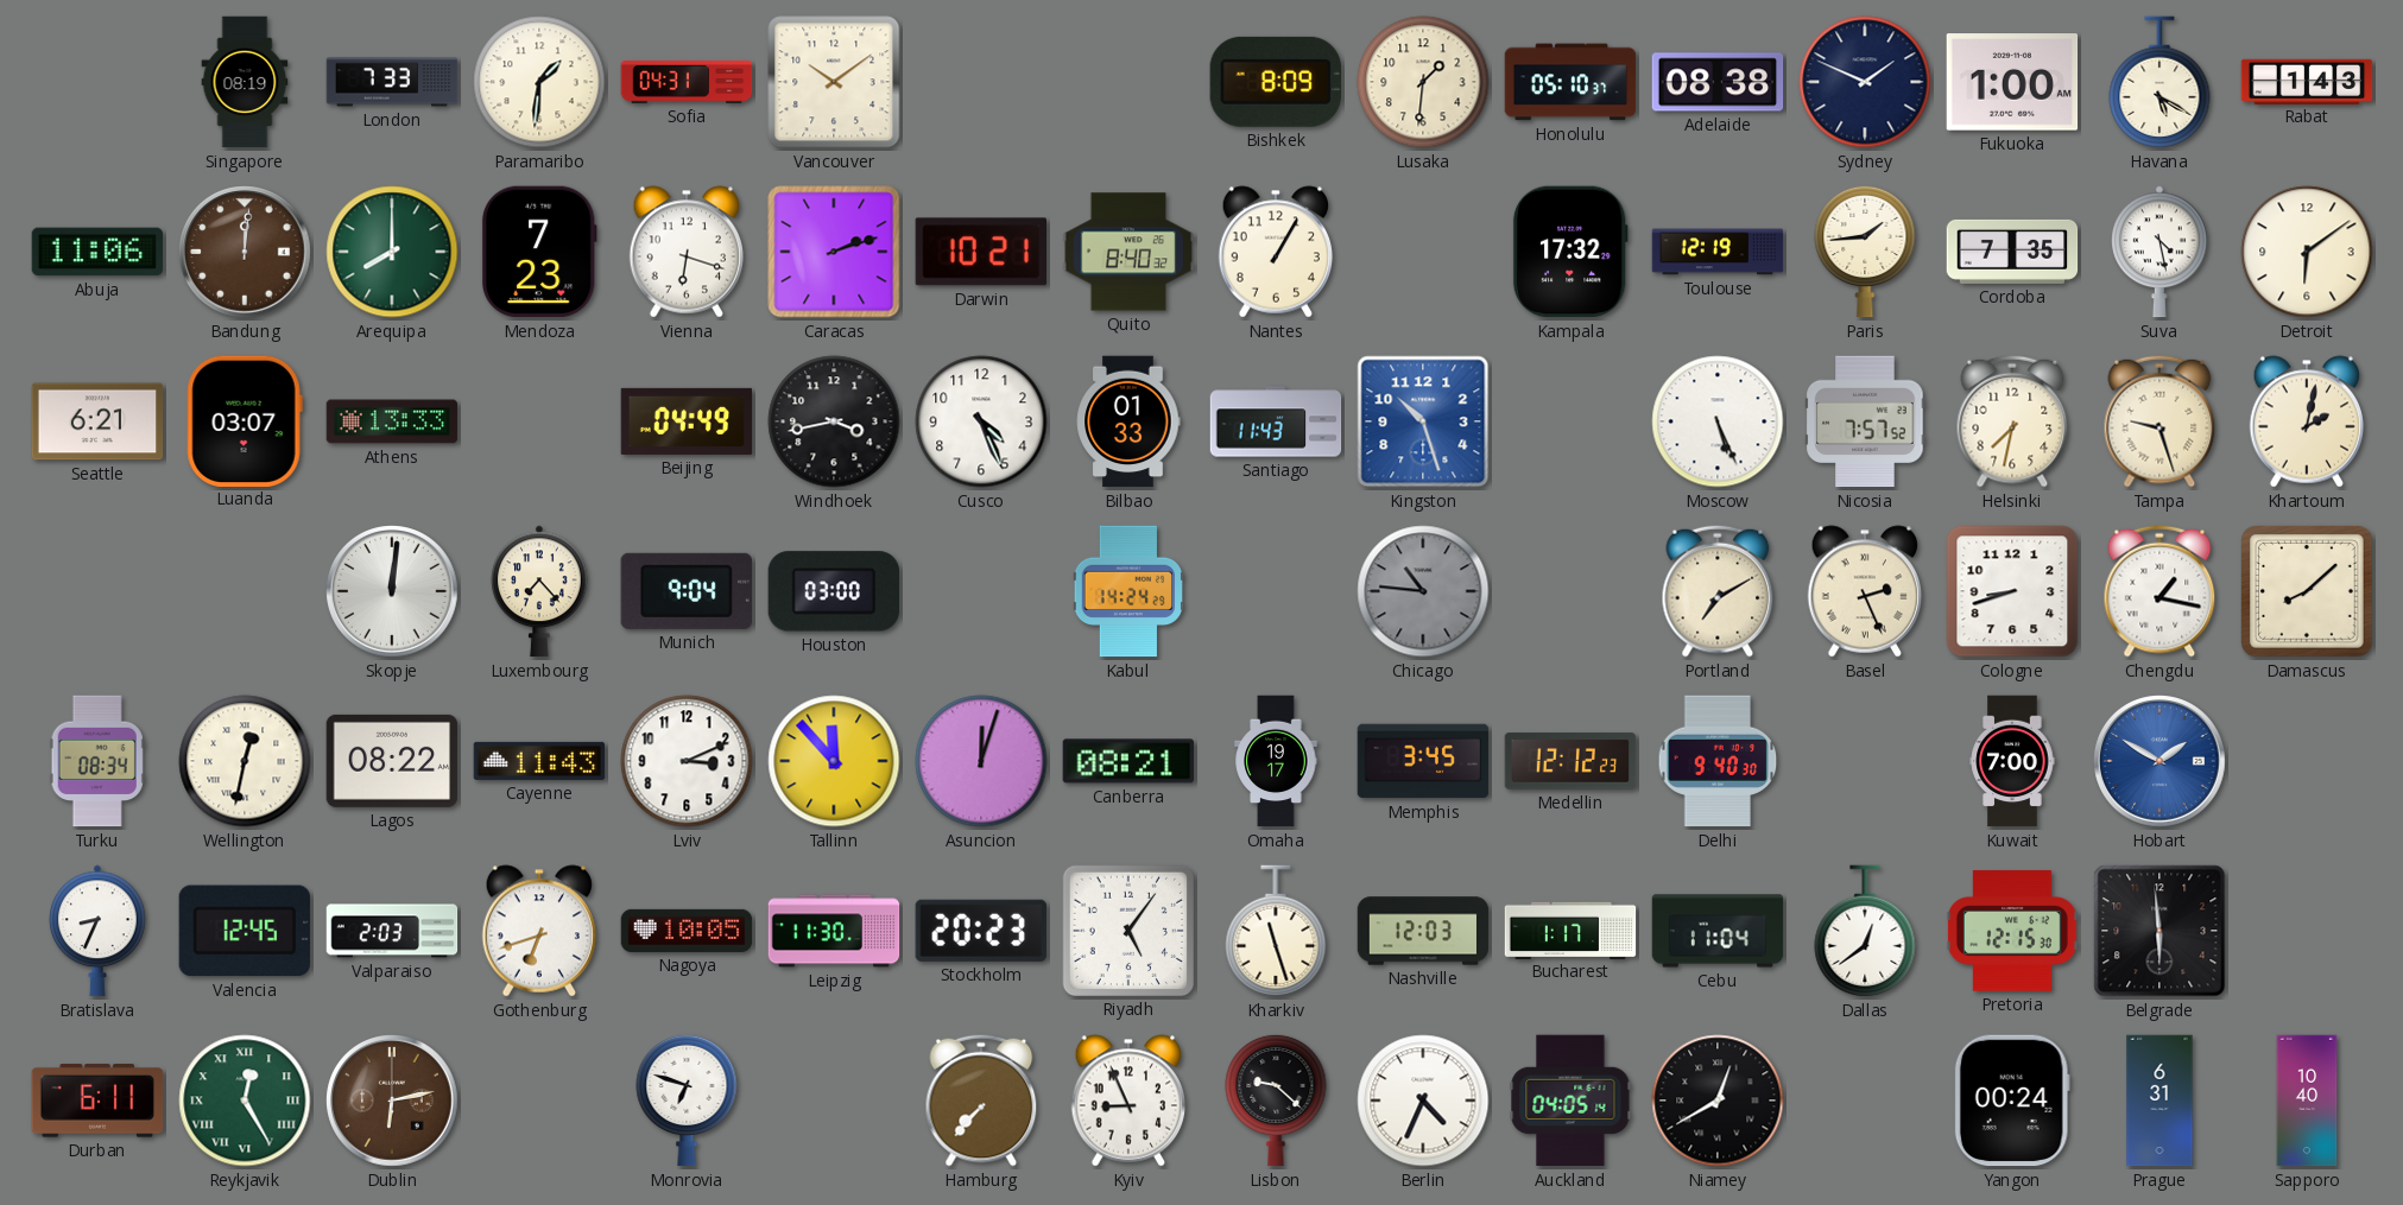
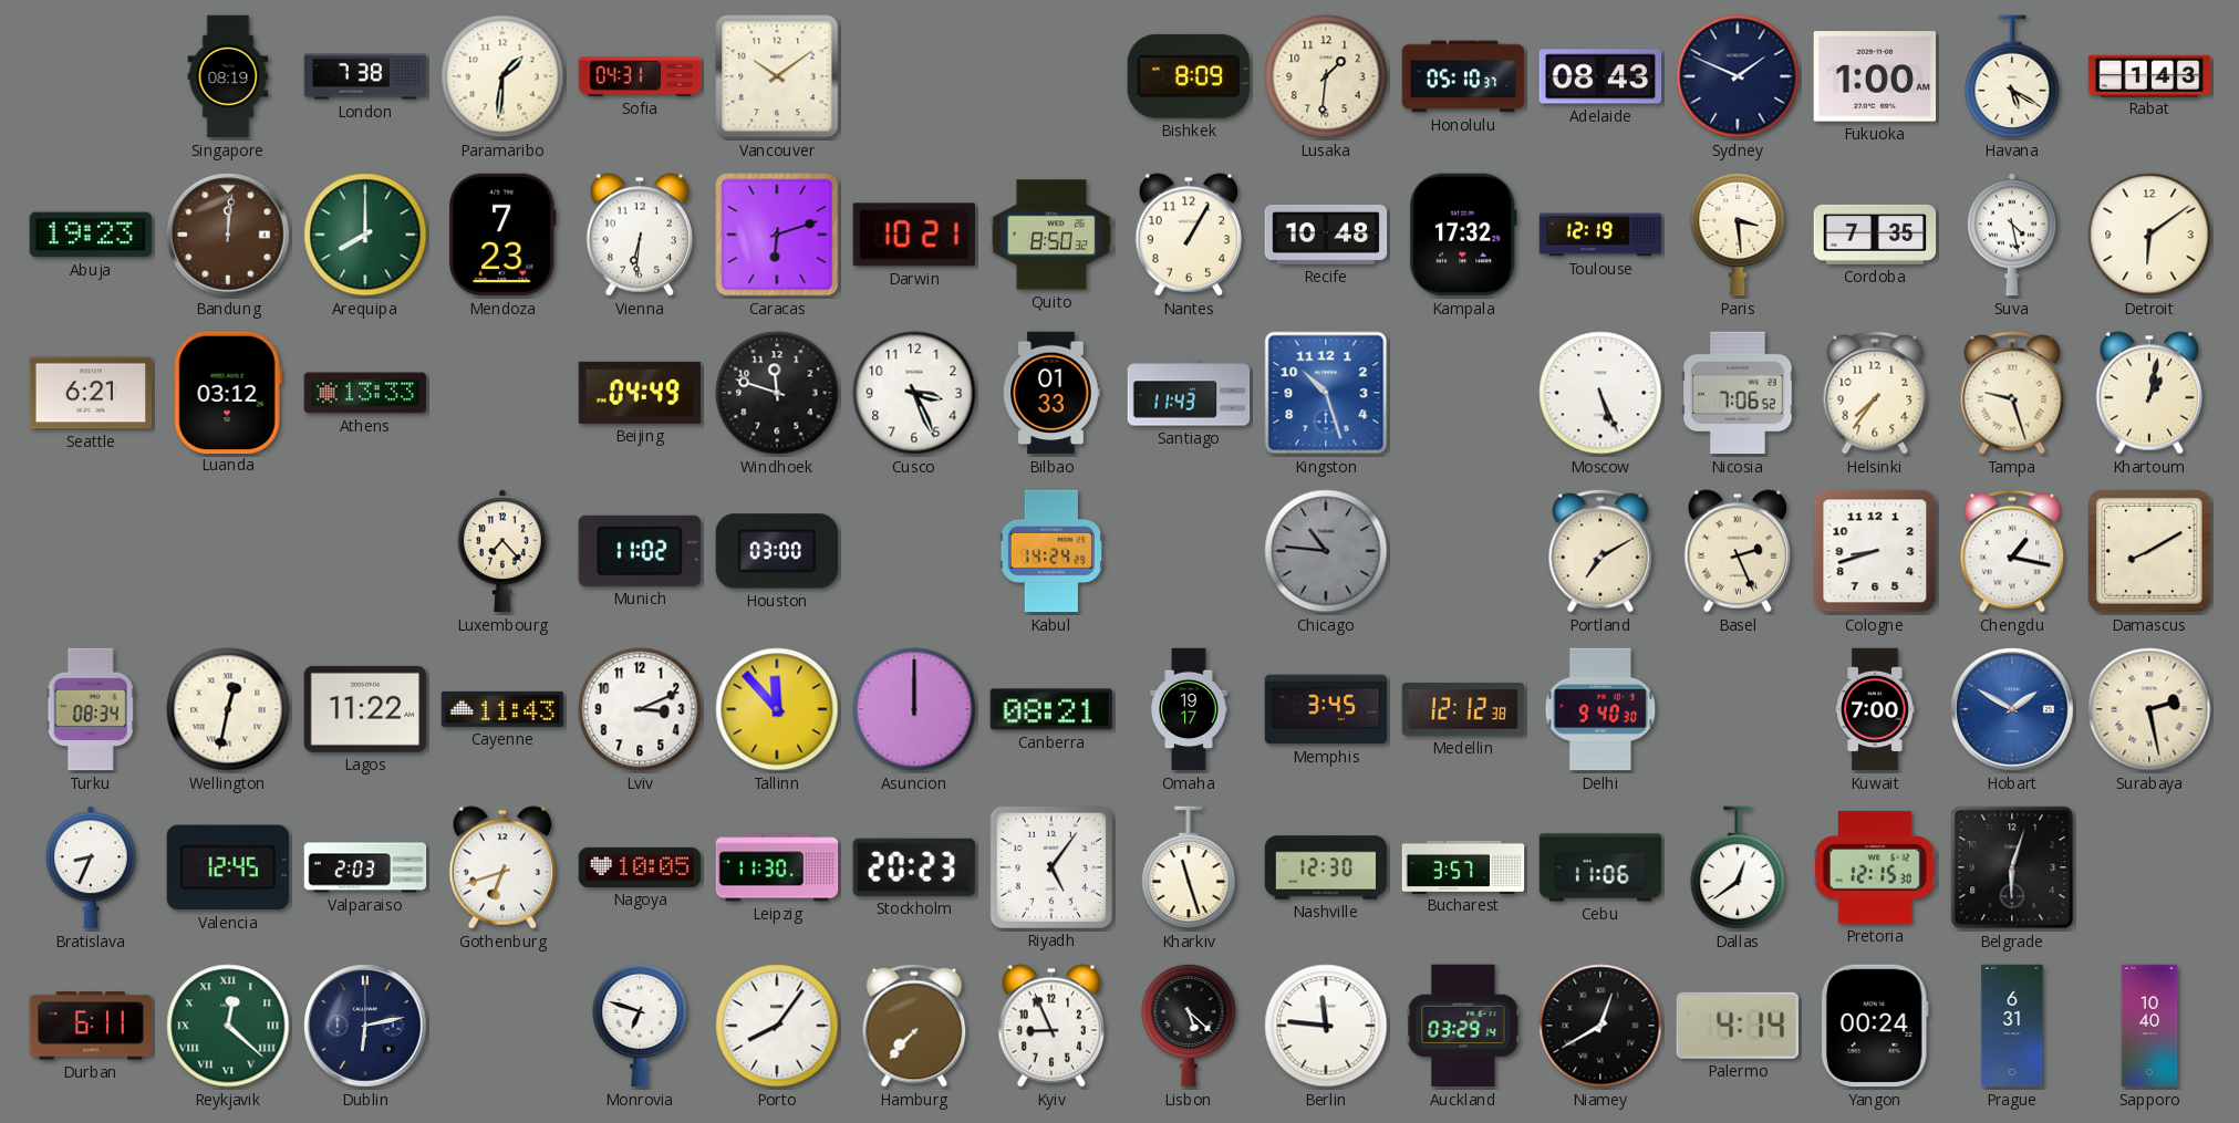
London: 7:33 -> 7:38 (365, 76)
Adelaide: 08:38 -> 08:43 (1600, 76)
Abuja: 11:06 -> 19:23 (91, 235)
Vienna: 6:18 -> 6:31 (640, 235)
Caracas: 2:12 -> 6:12 (777, 235)
Quito: 8:40 -> 8:50 (1051, 235)
Recife: none -> 10:48 (1326, 235)
Paris: 1:44 -> 3:29 (1738, 235)
Luanda: 03:07 -> 03:12 (228, 392)
Windhoek: 3:43 -> 11:48 (777, 393)
Cusco: 4:26 -> 3:26 (914, 393)
Nicosia: 7:57 -> 7:06 (1738, 393)
Helsinki: 7:32 -> 7:36 (1875, 393)
Khartoum: 2:02 -> 1:02 (2149, 393)
Skopje: 12:01 -> none (392, 591)
Munich: 9:04 -> 11:02 (640, 551)
Damascus: 8:08 -> 8:10 (2150, 552)
Lagos: 08:22 -> 11:22 (365, 709)
Asuncion: 12:03 -> 12:00 (914, 709)
Medellin: 12:12:23 -> 12:12:38 (1463, 709)
Surabaya: none -> 2:28 (2149, 709)
Nashville: 12:03 -> 12:30 (1326, 867)
Bucharest: 1:17 -> 3:57 (1463, 866)
Cebu: 11:04 -> 11:06 (1600, 867)
Belgrade: 5:59 -> 6:03 (2012, 867)
Reykjavik: 12:25 -> 12:22 (228, 1026)
Dublin dial: brown -> navy (365, 1026)
Porto: none -> 8:06 (777, 1026)
Lisbon: 9:22 -> 5:22 (1189, 1026)
Berlin: 4:34 -> 11:46 (1326, 1026)
Auckland: 04:05 -> 03:29 (1463, 1026)
Palermo: none -> 4:14 (1738, 1026)
